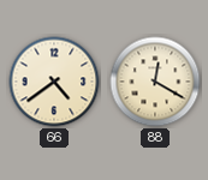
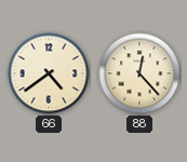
88: 12:20 -> 12:23 (139, 73)
